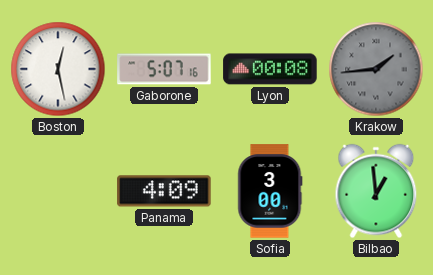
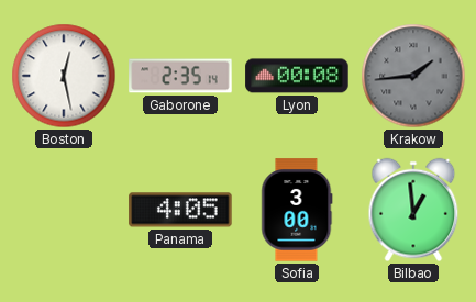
Gaborone: 5:07 -> 2:35 (180, 76)
Panama: 4:09 -> 4:05 (180, 210)
